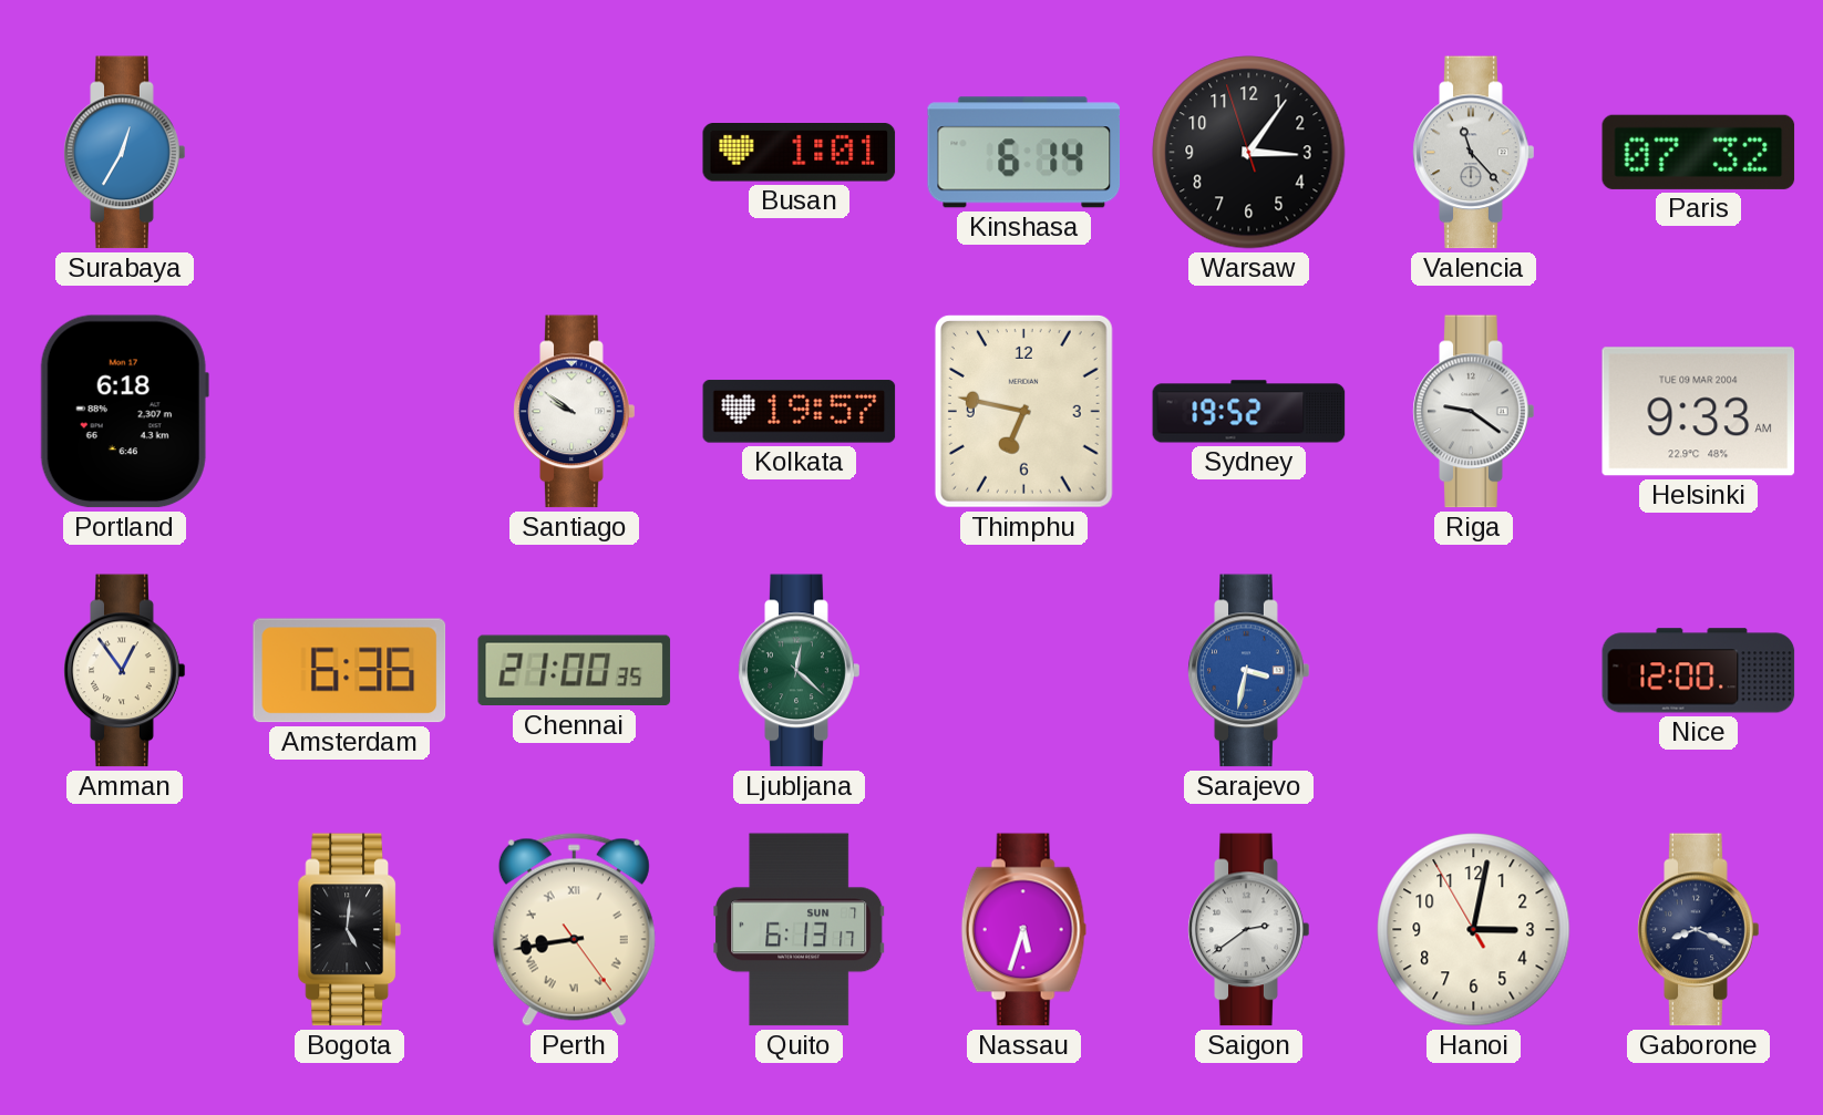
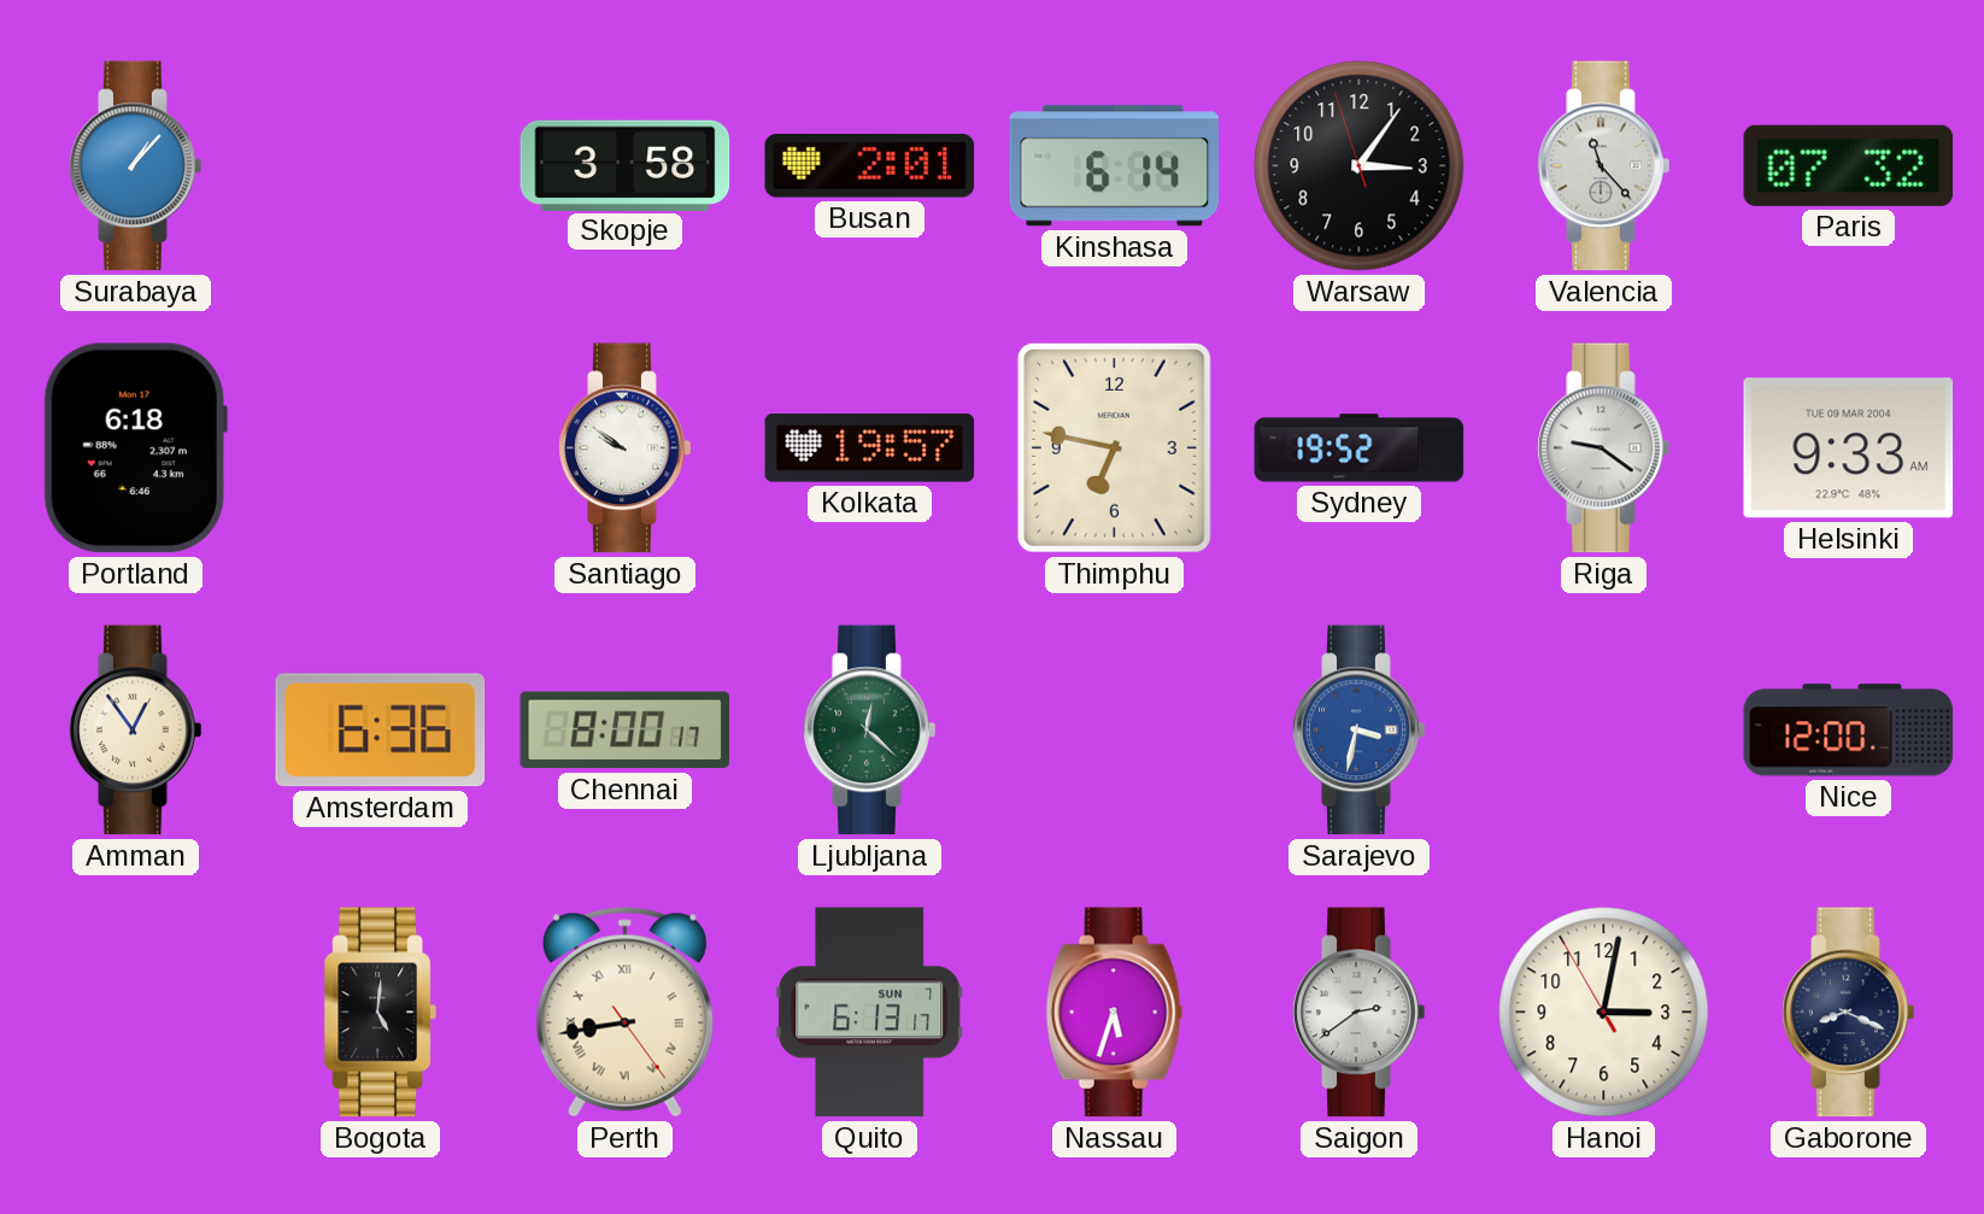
Surabaya: 12:35 -> 1:07 (136, 166)
Skopje: none -> 3:58 (626, 165)
Busan: 1:01 -> 2:01 (870, 166)
Chennai: 21:00 -> 8:00 (626, 731)
